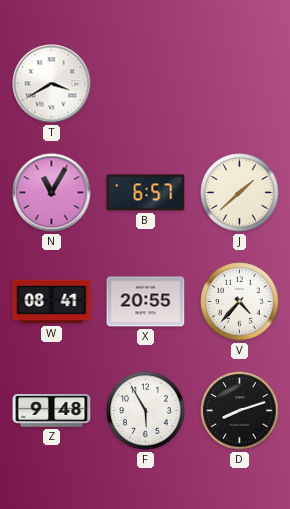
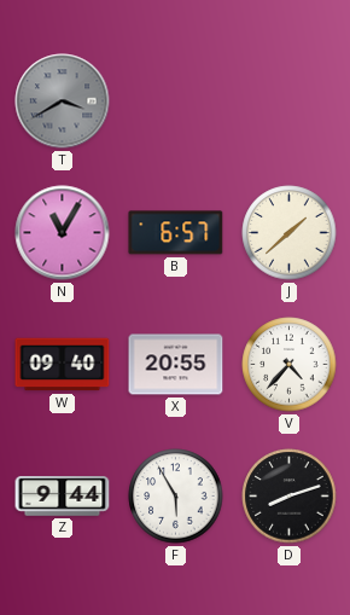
T dial: white -> grey (63, 101)
W: 08:41 -> 09:40 (63, 365)
Z: 9:48 -> 9:44 (63, 497)
